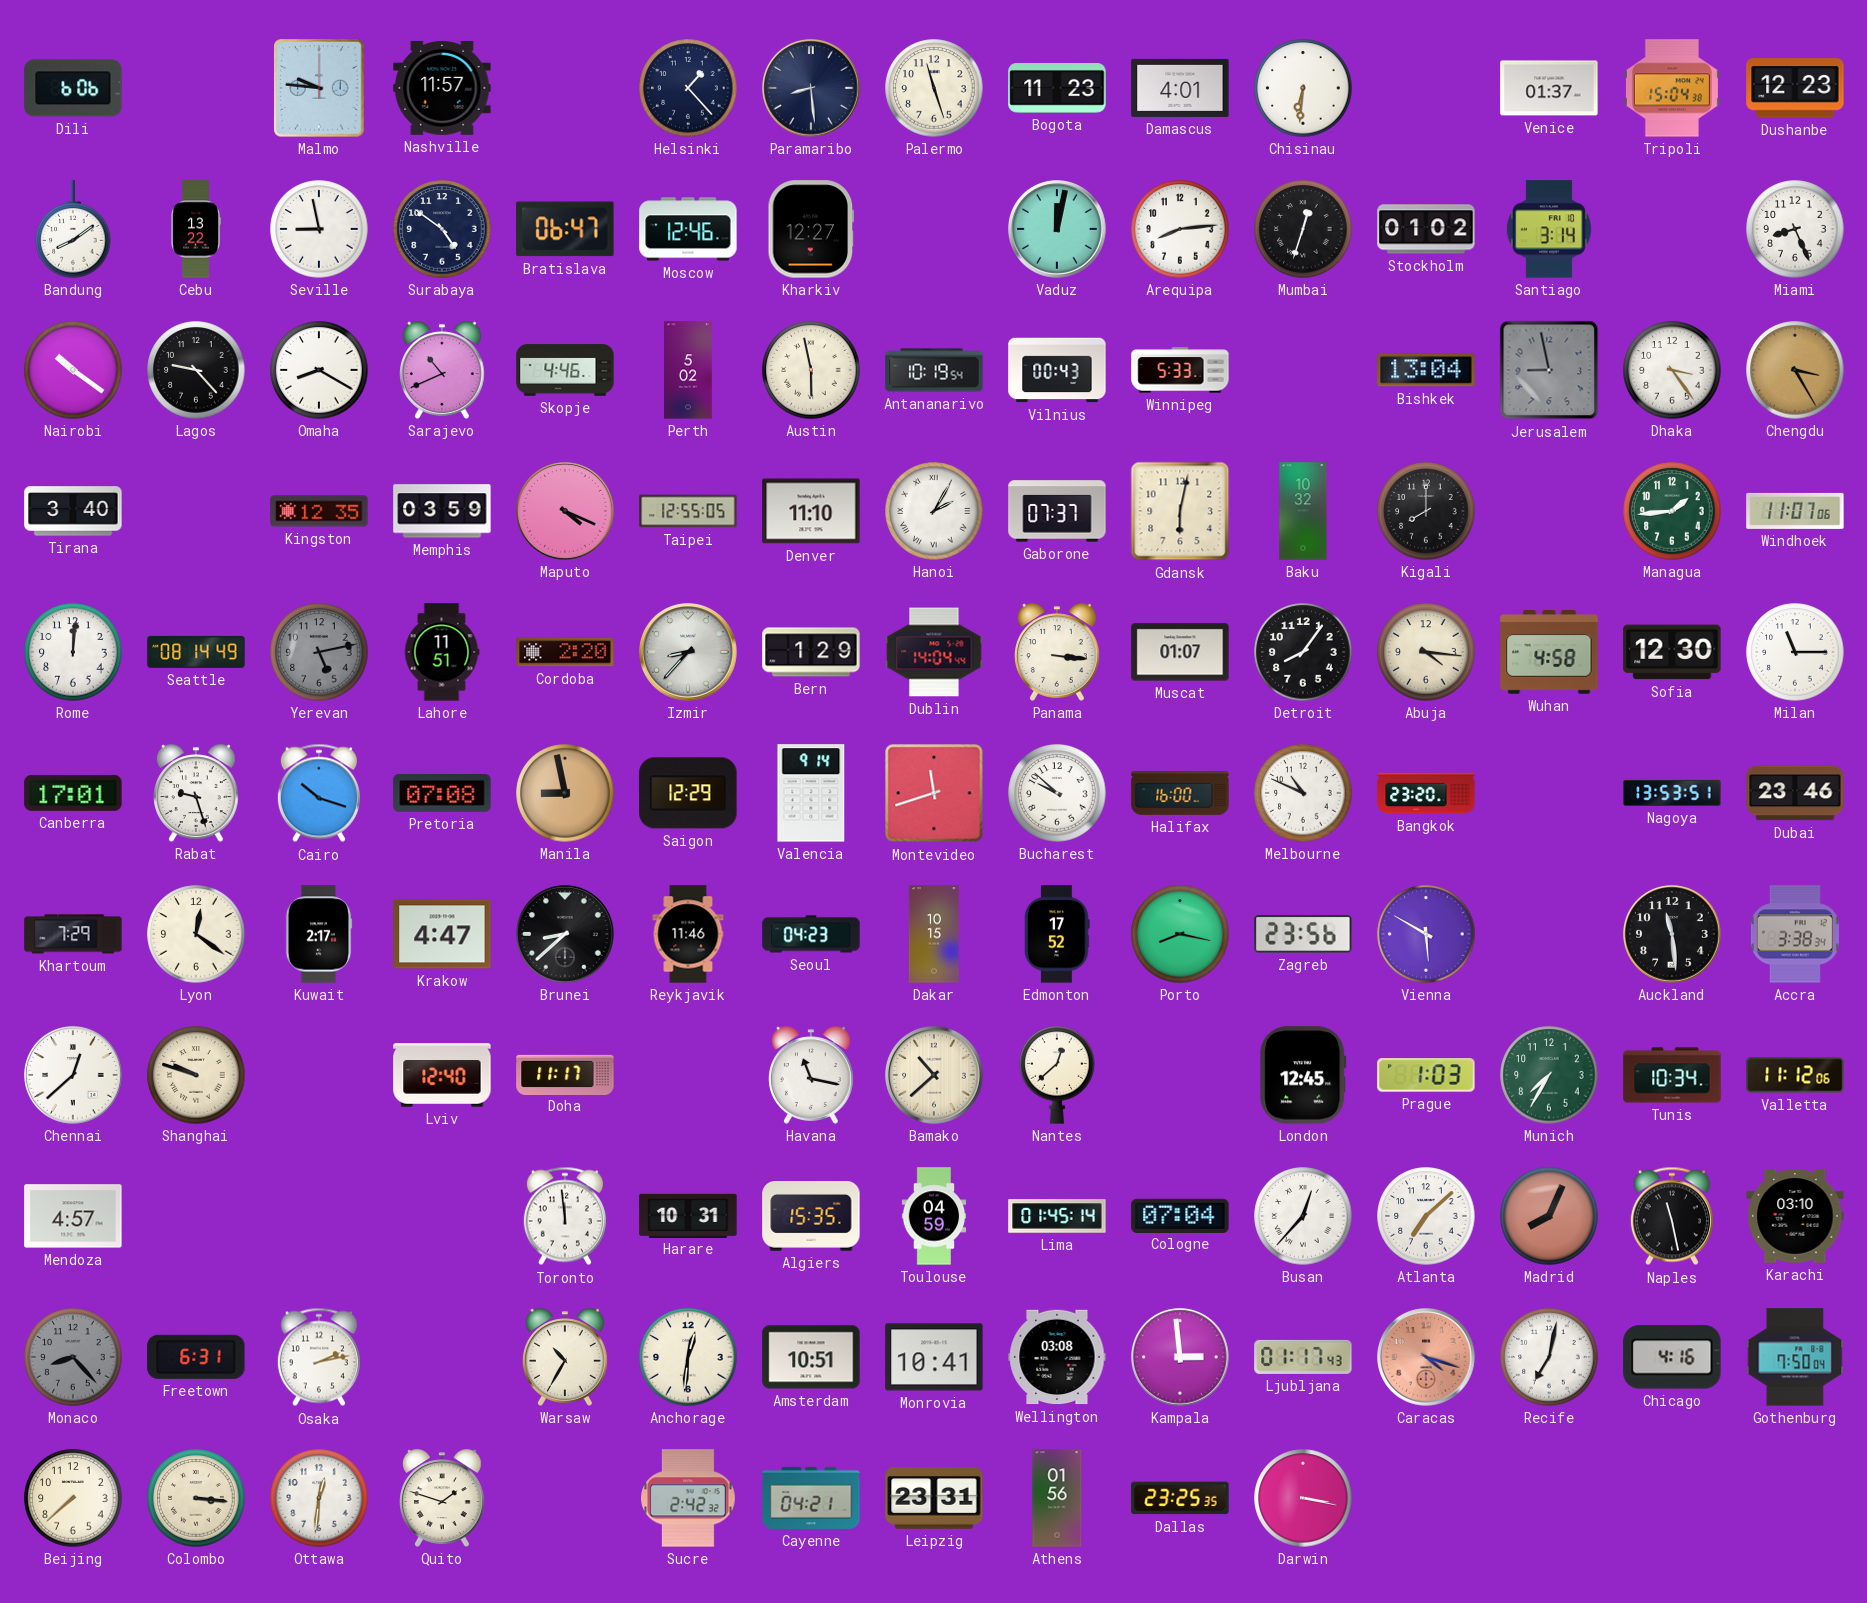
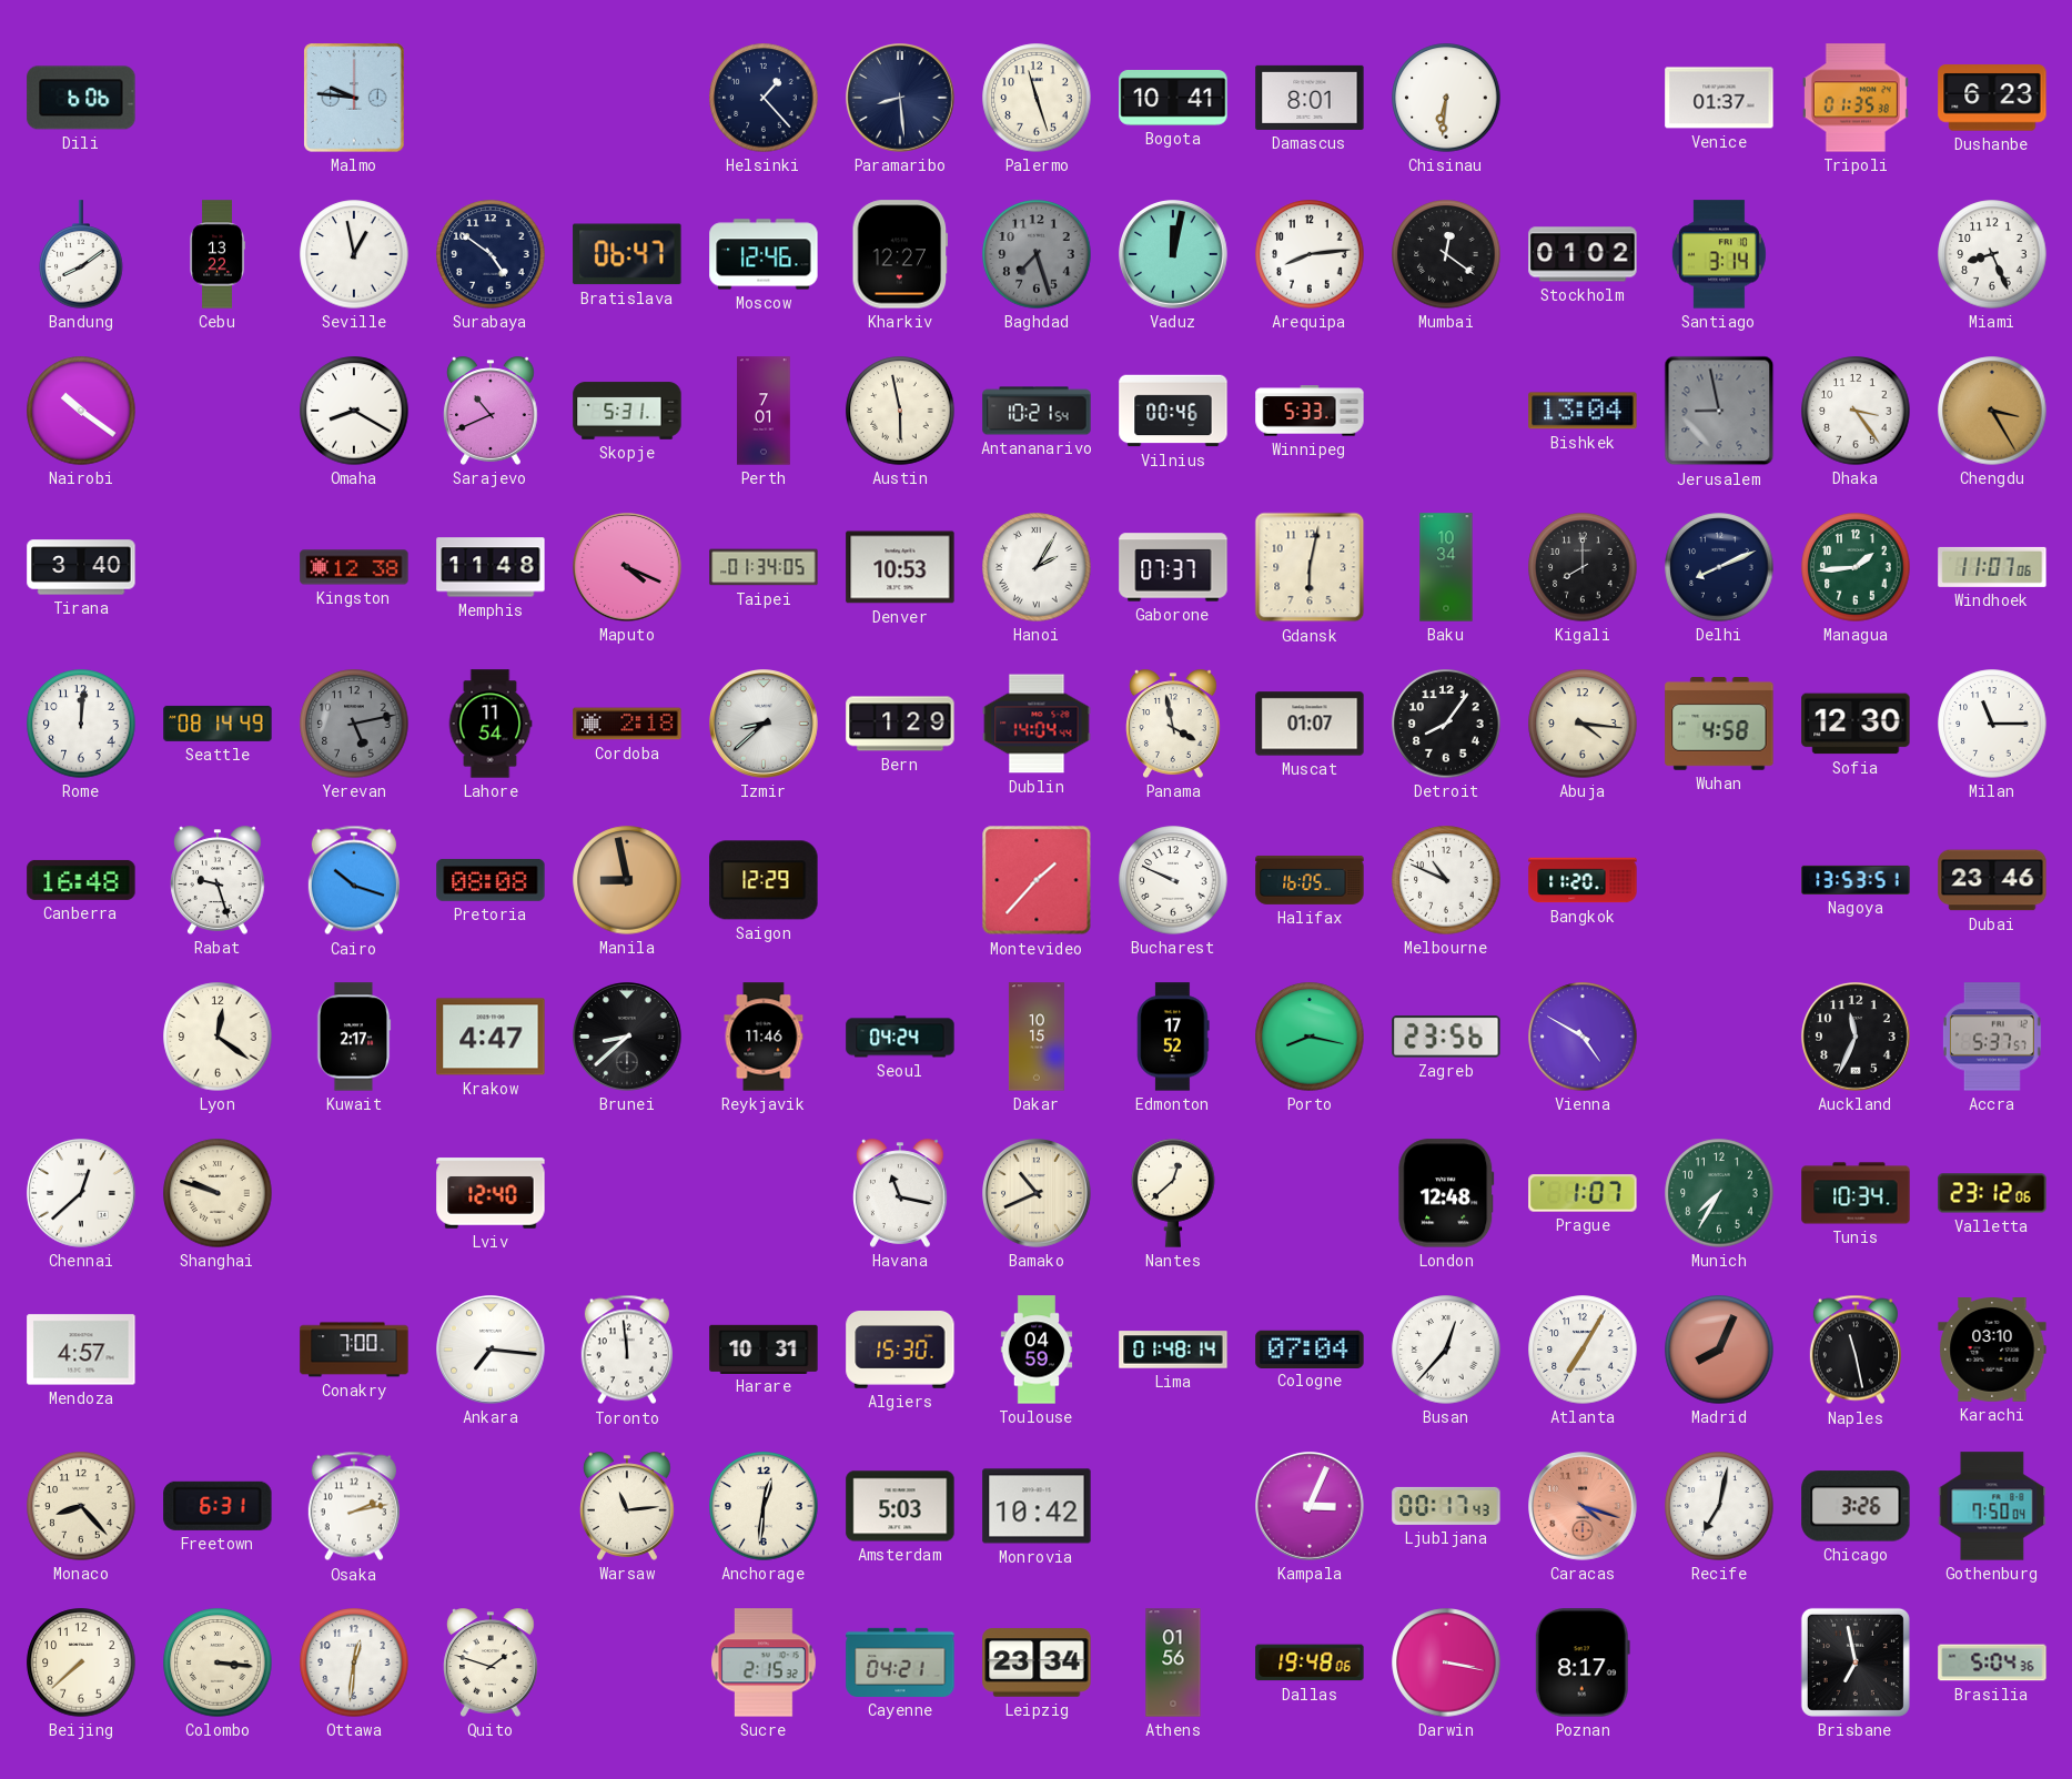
Nashville: 11:57 -> none (442, 88)
Bogota: 11:23 -> 10:41 (1173, 99)
Damascus: 4:01 -> 8:01 (1310, 98)
Tripoli: 15:04 -> 01:35 (1856, 98)
Dushanbe: 12:23 -> 6:23 (1992, 98)
Seville: 8:58 -> 12:58 (354, 254)
Baghdad: none -> 7:27 (1037, 254)
Mumbai: 12:33 -> 12:21 (1446, 254)
Lagos: 9:23 -> none (196, 370)
Skopje: 4:46 -> 5:31 (627, 411)
Perth: 5:02 -> 7:01 (764, 411)
Antananarivo: 10:19 -> 10:21 (1037, 411)
Vilnius: 00:43 -> 00:46 (1173, 411)
Kingston: 12:35 -> 12:38 (354, 567)
Memphis: 03:59 -> 11:48 (491, 567)
Taipei: 12:55 -> 01:34 (764, 567)
Denver: 11:10 -> 10:53 (900, 567)
Baku: 10:32 -> 10:34 (1446, 567)
Delhi: none -> 8:11 (1719, 567)
Lahore: 11:51 -> 11:54 (491, 724)
Cordoba: 2:20 -> 2:18 (627, 724)
Izmir: 8:37 -> 8:38 (765, 725)
Panama: 3:16 -> 3:58 (1174, 724)
Canberra: 17:01 -> 16:48 (81, 880)
Pretoria: 07:08 -> 08:08 (491, 880)
Valencia: 9:14 -> none (811, 793)
Montevideo: 11:42 -> 1:37 (1037, 880)
Bucharest: 9:52 -> 9:49 (1173, 880)
Halifax: 16:00 -> 16:05 (1310, 880)
Bangkok: 23:20 -> 11:20 (1583, 880)
Khartoum: 7:29 -> none (73, 934)
Seoul: 04:23 -> 04:24 (900, 1037)
Vienna: 5:50 -> 4:50 (1583, 1037)
Auckland: 11:29 -> 11:34 (1857, 1038)
Accra: 3:38 -> 5:37 (1992, 1037)
Doha: 11:17 -> none (565, 1074)
Bamako: 10:38 -> 10:41 (1038, 1194)
London: 12:45 -> 12:48 (1446, 1193)
Prague: 1:03 -> 1:07 (1583, 1193)
Valletta: 11:12 -> 23:12 (1992, 1193)
Conakry: none -> 7:00 (354, 1350)
Ankara: none -> 7:16 (492, 1351)
Algiers: 15:35 -> 15:30 (900, 1351)
Lima: 01:45 -> 01:48 (1173, 1350)
Atlanta: 7:08 -> 7:05 (1583, 1350)
Monaco dial: grey -> cream (81, 1506)
Warsaw: 10:35 -> 11:14 (628, 1506)
Amsterdam: 10:51 -> 5:03 (900, 1506)
Monrovia: 10:41 -> 10:42 (1037, 1506)
Wellington: 03:08 -> none (1057, 1357)
Kampala: 2:59 -> 3:04 (1311, 1507)
Ljubljana: 01:17 -> 00:17 (1446, 1506)
Chicago: 4:16 -> 3:26 (1856, 1506)
Sucre: 2:42 -> 2:15 (765, 1662)
Leipzig: 23:31 -> 23:34 (1037, 1662)
Dallas: 23:25 -> 19:48 (1310, 1662)
Poznan: none -> 8:17 (1583, 1662)
Brisbane: none -> 6:58 (1856, 1662)
Brasilia: none -> 5:04 (1992, 1662)
